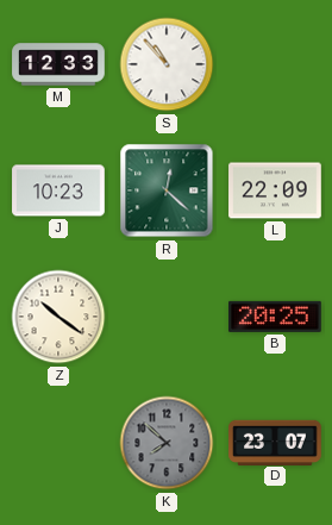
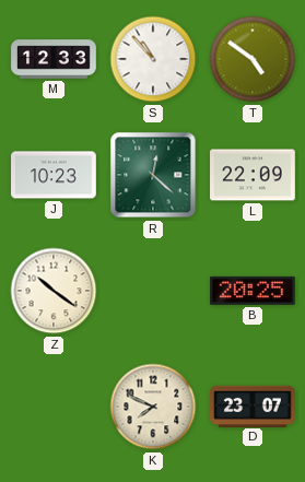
T: none -> 4:51 (253, 59)
K: 7:52 -> 7:49 (153, 407)
K dial: grey -> cream (153, 407)
